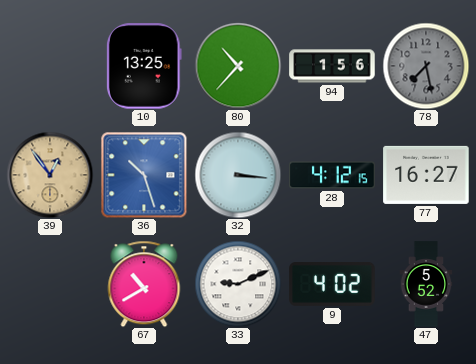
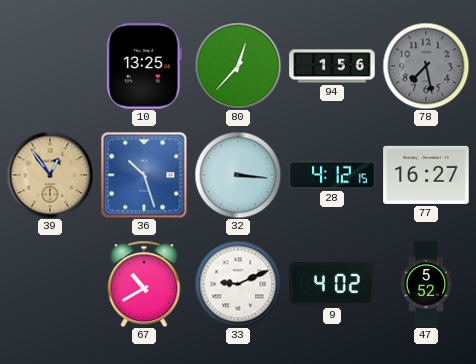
80: 10:37 -> 12:37 (238, 66)
